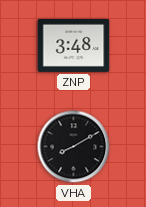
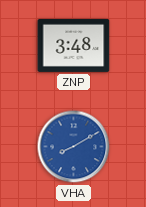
VHA dial: black -> blue (74, 147)
